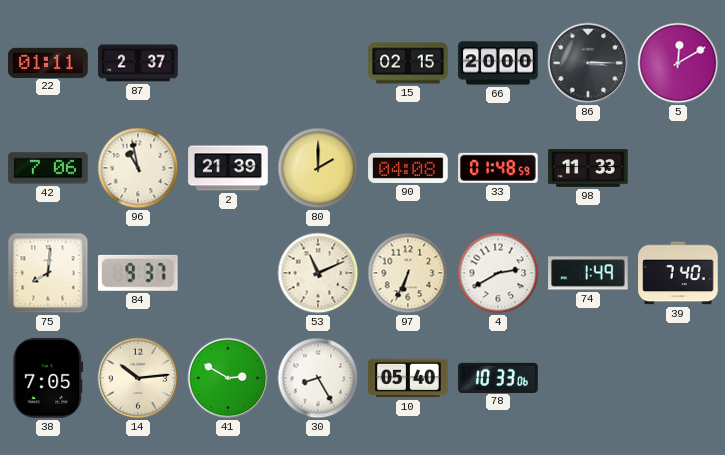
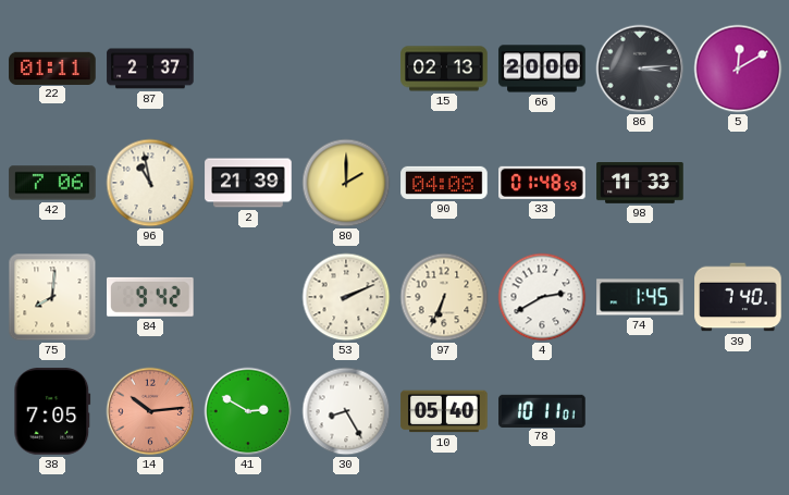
15: 02:15 -> 02:13 (444, 69)
86: 3:15 -> 3:14 (640, 69)
84: 9:37 -> 9:42 (151, 297)
53: 11:11 -> 2:11 (346, 297)
74: 1:49 -> 1:45 (640, 297)
14 dial: cream -> salmon (150, 411)
78: 10:33 -> 10:11 (542, 410)
